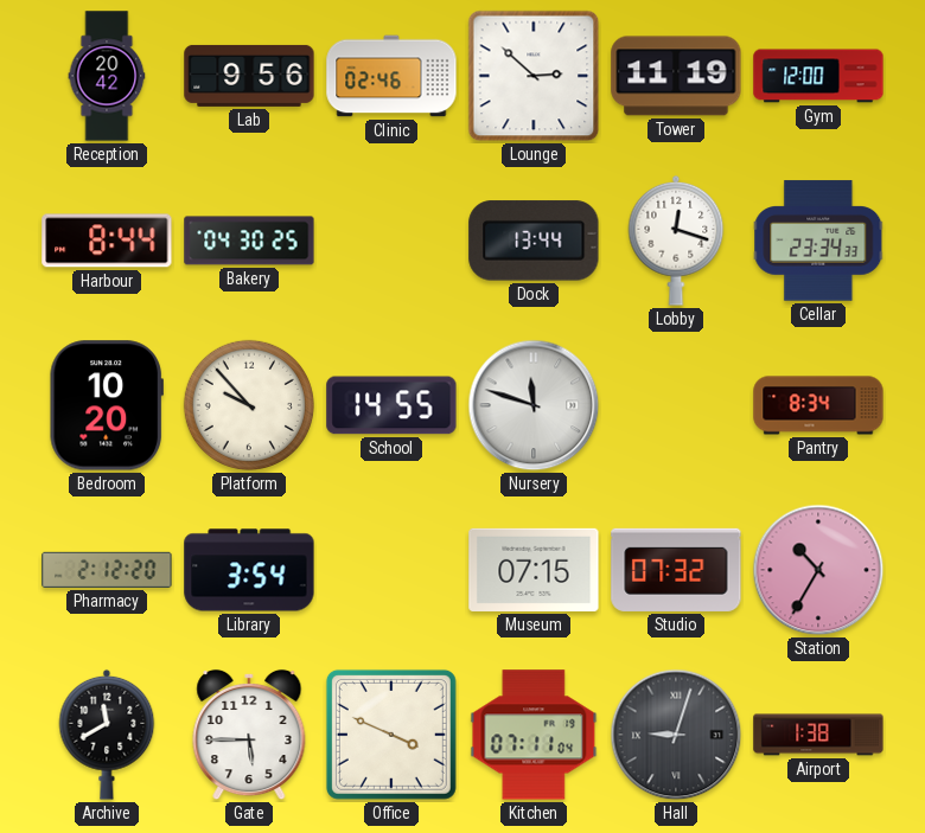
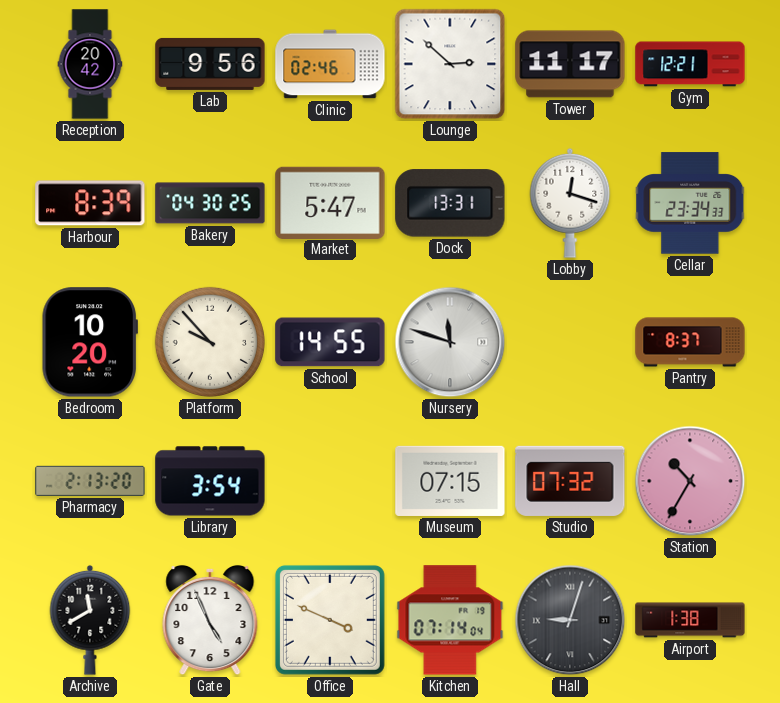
Tower: 11:19 -> 11:17 (570, 64)
Gym: 12:00 -> 12:21 (690, 64)
Harbour: 8:44 -> 8:39 (90, 203)
Market: none -> 5:47 (330, 202)
Dock: 13:44 -> 13:31 (450, 203)
Pantry: 8:34 -> 8:37 (690, 342)
Pharmacy: 2:12 -> 2:13 (90, 481)
Gate: 5:45 -> 4:56 (210, 620)
Kitchen: 07:11 -> 07:14 (450, 620)
